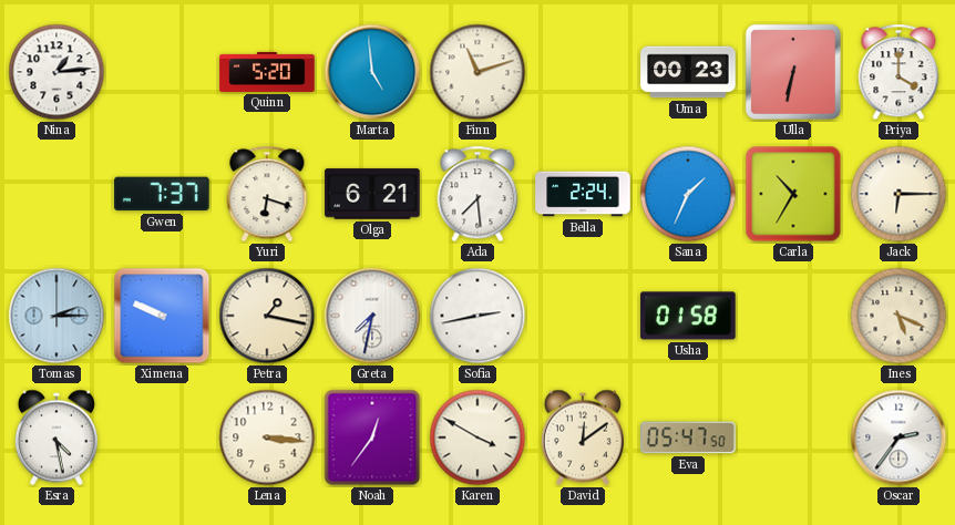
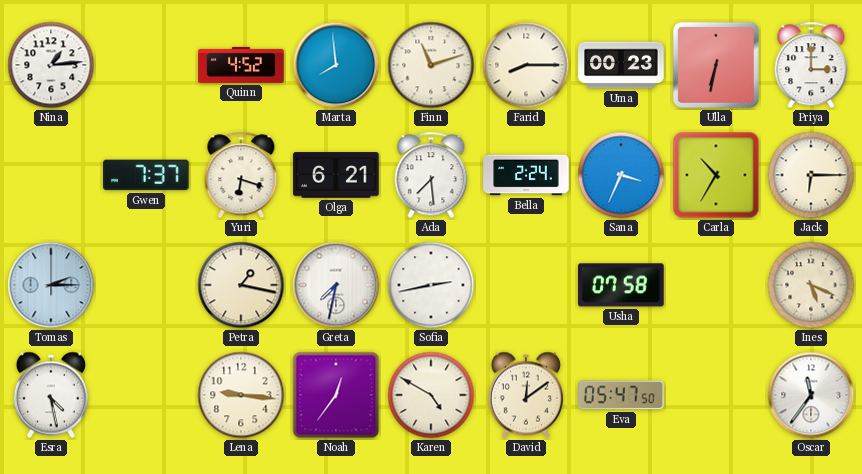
Quinn: 5:20 -> 4:52 (241, 65)
Marta: 4:59 -> 7:59 (336, 65)
Farid: none -> 8:15 (526, 65)
Priya: 4:00 -> 3:00 (811, 65)
Sana: 1:34 -> 3:34 (621, 175)
Ximena: 9:49 -> none (162, 316)
Usha: 01:58 -> 07:58 (621, 285)
Lena: 3:16 -> 9:16 (241, 395)
Karen: 3:50 -> 4:50 (431, 395)
Oscar: 2:36 -> 11:36 (811, 395)
